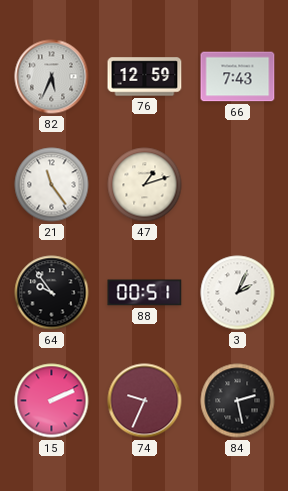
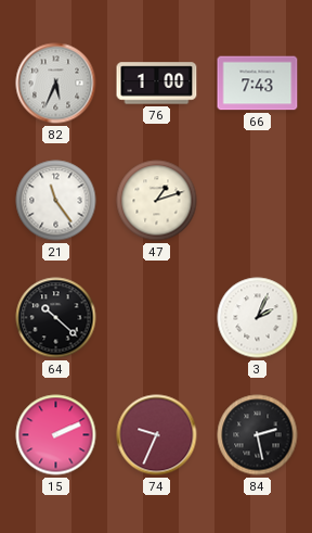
76: 12:59 -> 1:00 (157, 84)
64: 9:54 -> 10:22 (56, 318)
88: 00:51 -> none (145, 293)
